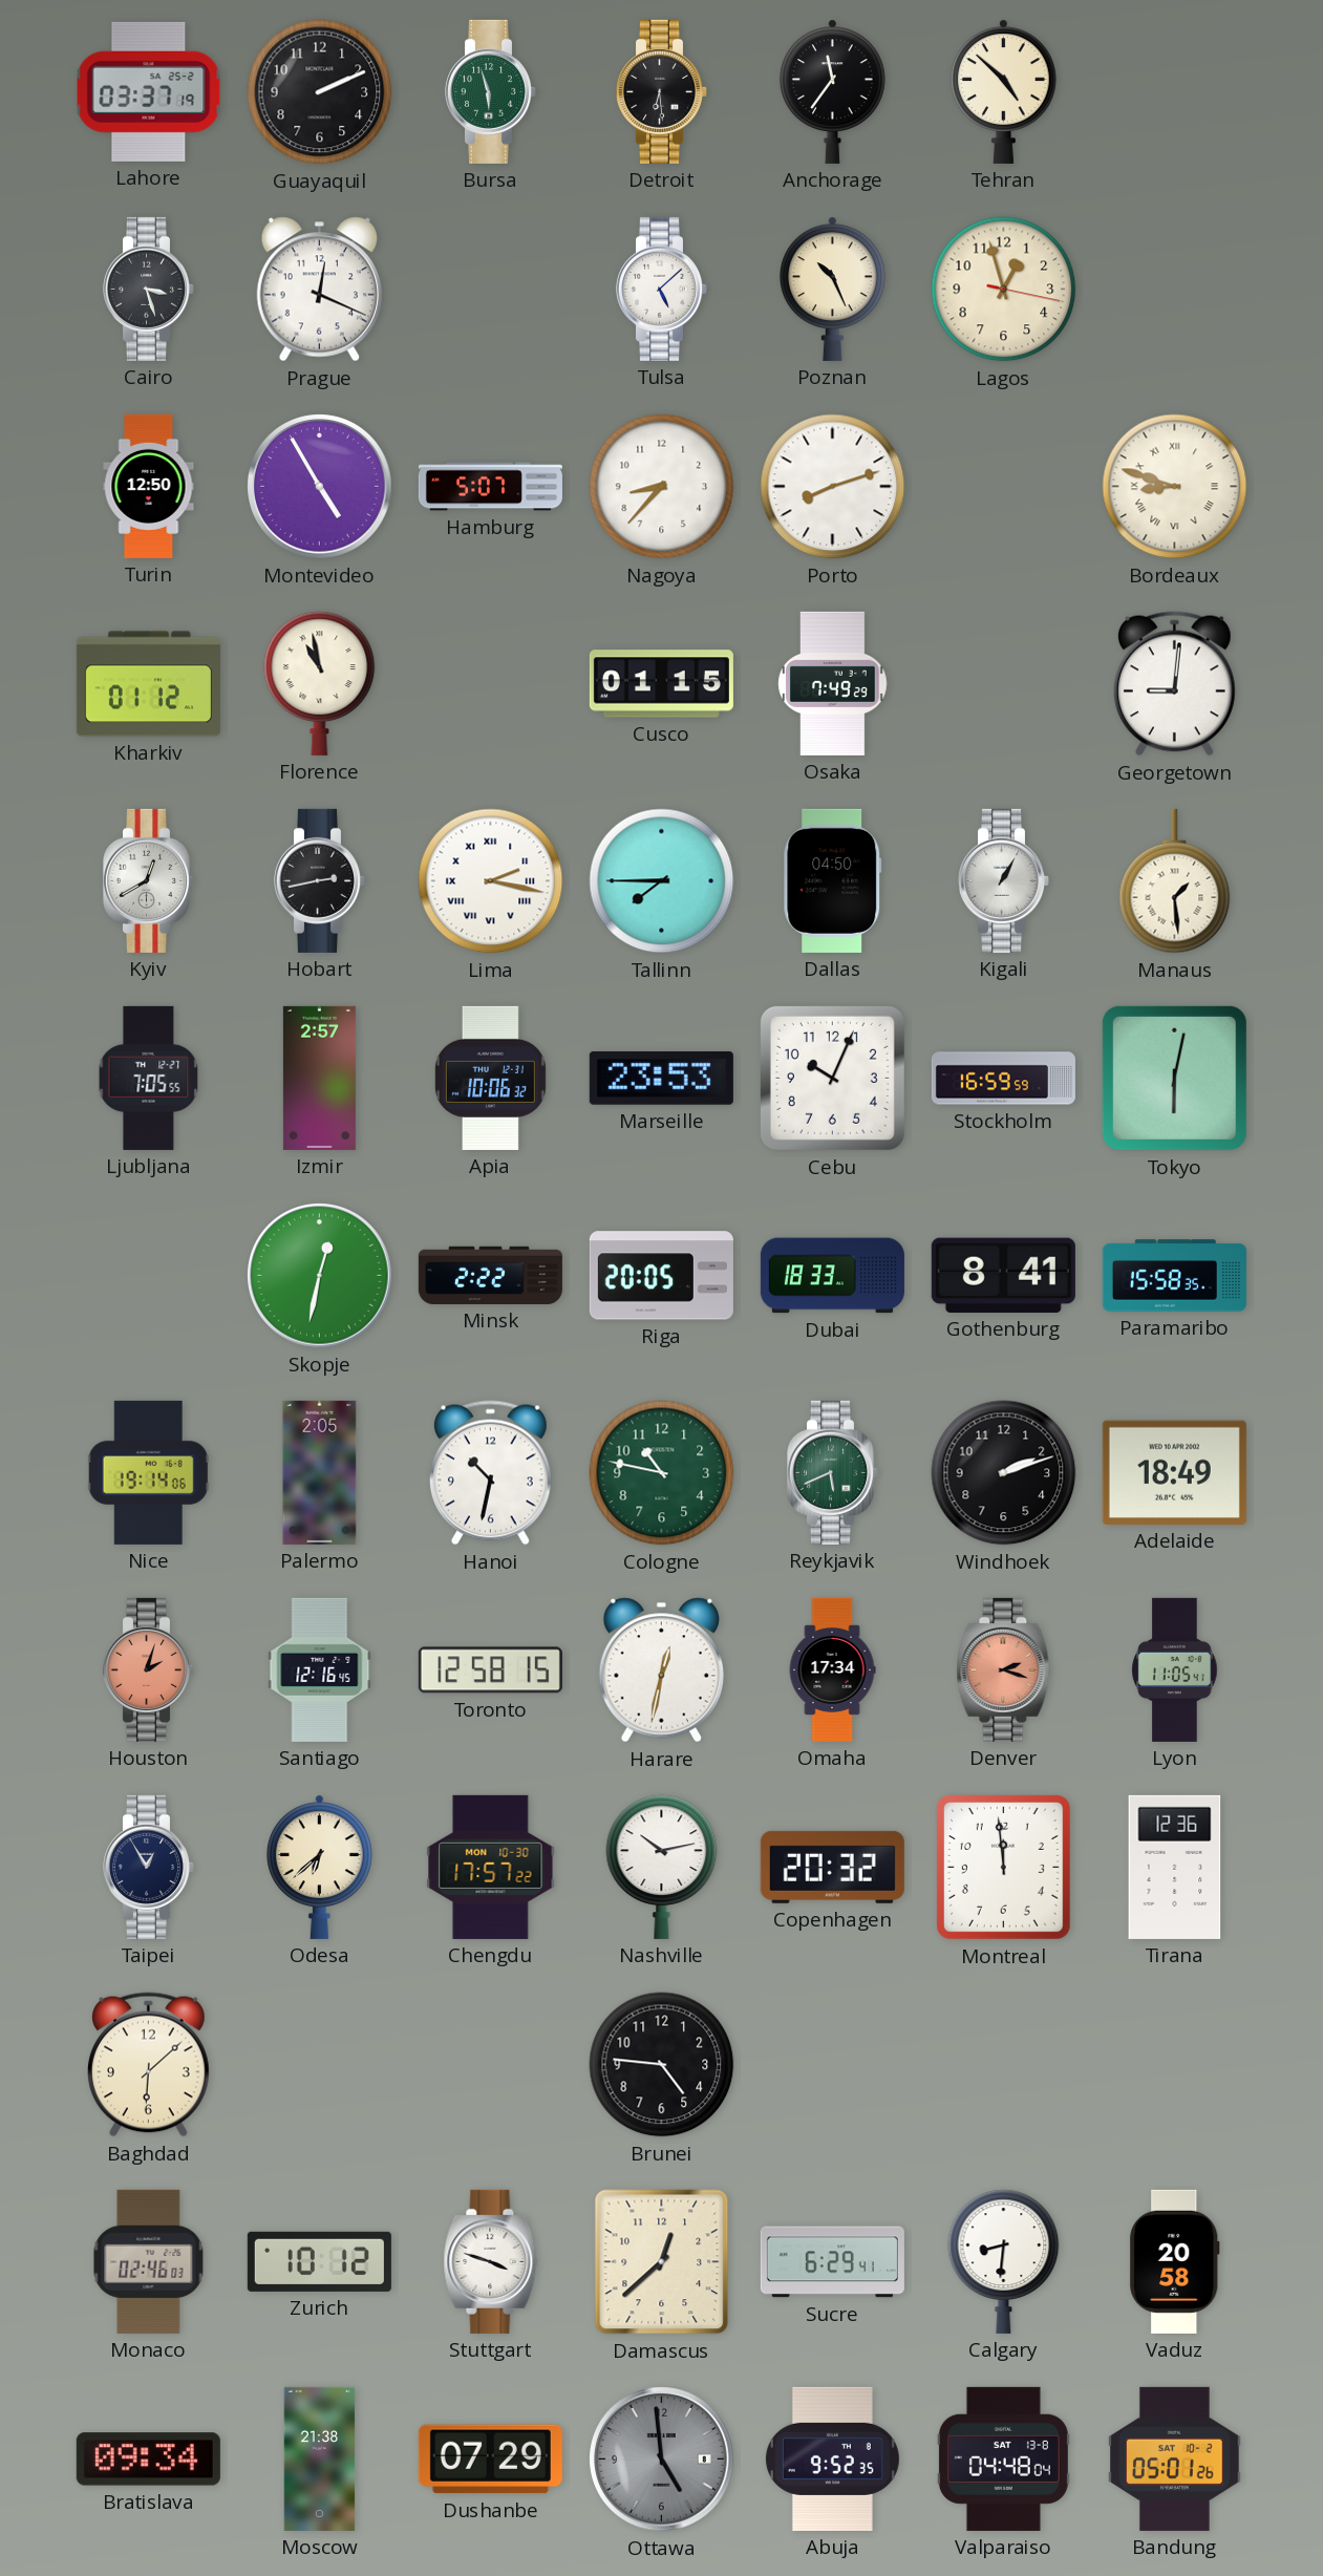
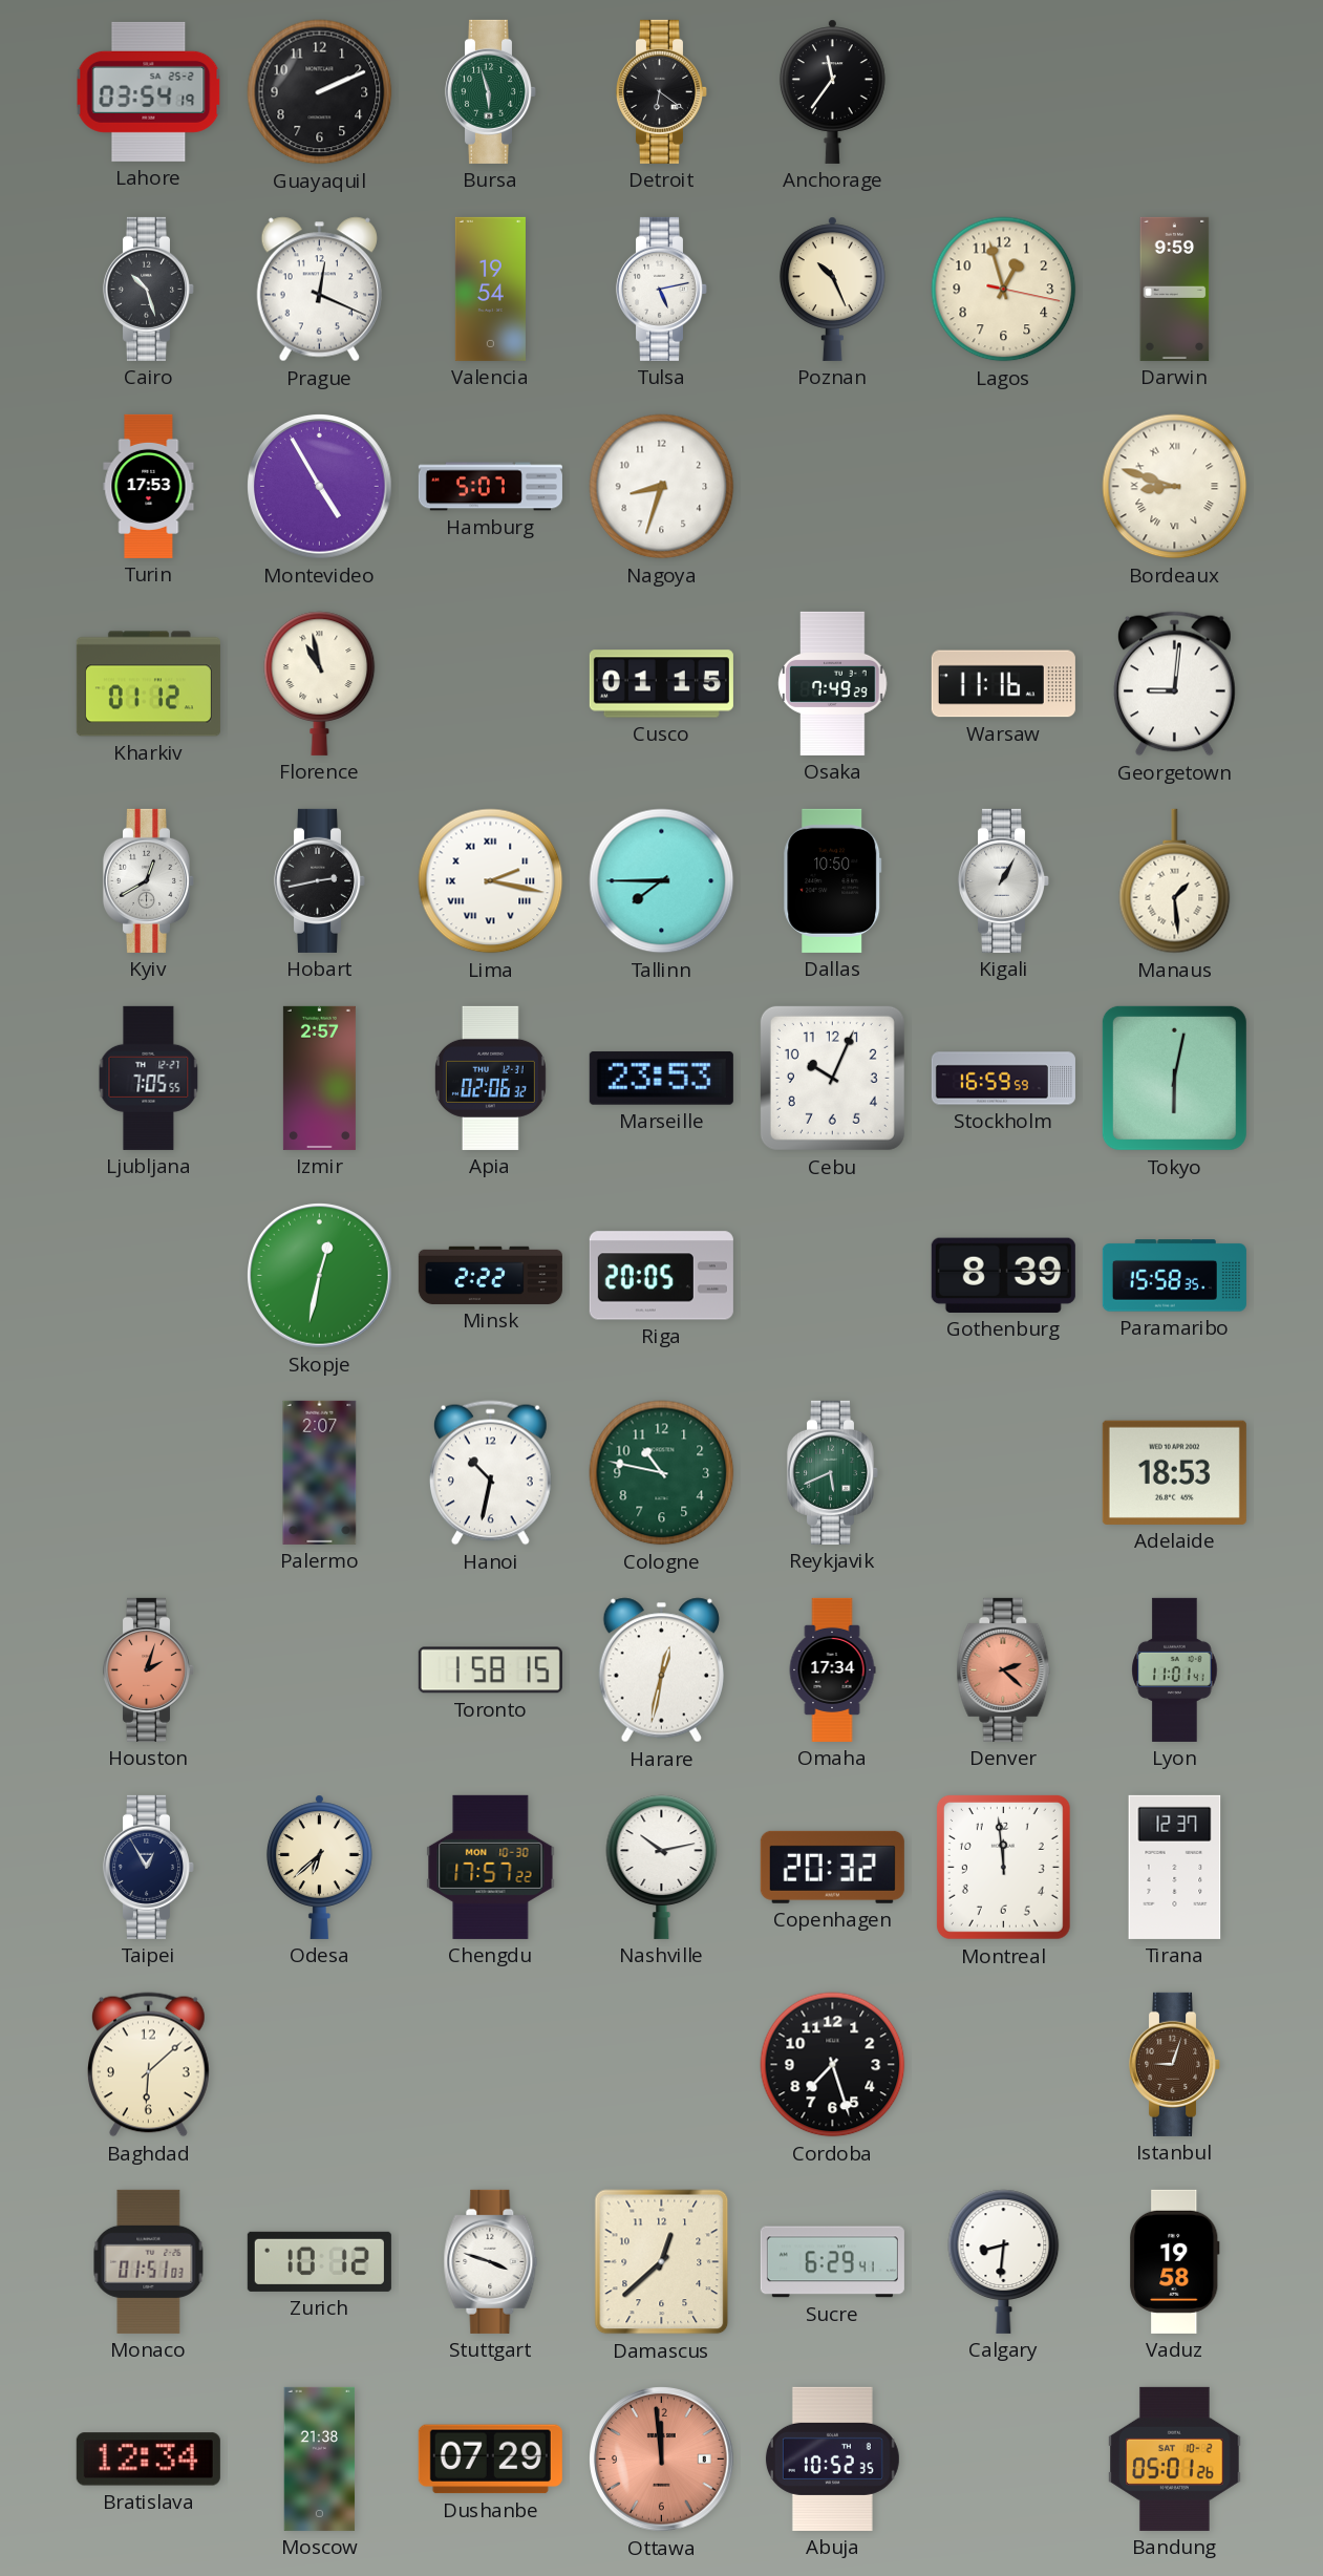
Lahore: 03:37 -> 03:54 (149, 91)
Detroit: 6:29 -> 6:21 (661, 91)
Tehran: 4:52 -> none (1003, 91)
Cairo: 3:27 -> 10:27 (148, 289)
Valencia: none -> 19:54 (490, 289)
Tulsa: 5:08 -> 5:13 (661, 289)
Darwin: none -> 9:59 (1175, 289)
Turin: 12:50 -> 17:53 (149, 486)
Nagoya: 8:37 -> 8:33 (662, 487)
Porto: 8:12 -> none (833, 487)
Warsaw: none -> 11:16 (1003, 684)
Dallas: 04:50 -> 10:50 (833, 880)
Apia: 10:06 -> 02:06 (490, 1078)
Dubai: 18:33 -> none (832, 1276)
Gothenburg: 8:41 -> 8:39 (1003, 1275)
Nice: 19:14 -> none (148, 1472)
Palermo: 2:05 -> 2:07 (320, 1472)
Windhoek: 2:12 -> none (1004, 1473)
Adelaide: 18:49 -> 18:53 (1174, 1472)
Santiago: 12:16 -> none (320, 1669)
Toronto: 12:58 -> 1:58 (490, 1670)
Denver: 2:18 -> 2:22 (1004, 1669)
Lyon: 11:05 -> 11:01 (1175, 1669)
Tirana: 12:36 -> 12:37 (1175, 1867)
Brunei: 4:46 -> none (662, 2065)
Cordoba: none -> 7:27 (833, 2065)
Istanbul: none -> 9:03 (1174, 2064)
Monaco: 02:46 -> 01:51 (149, 2261)
Vaduz: 20:58 -> 19:58 (1175, 2261)
Bratislava: 09:34 -> 12:34 (148, 2460)
Ottawa: 4:59 -> 11:59 (662, 2460)
Ottawa dial: grey -> salmon (662, 2460)
Abuja: 9:52 -> 10:52 (832, 2458)
Valparaiso: 04:48 -> none (1003, 2458)
